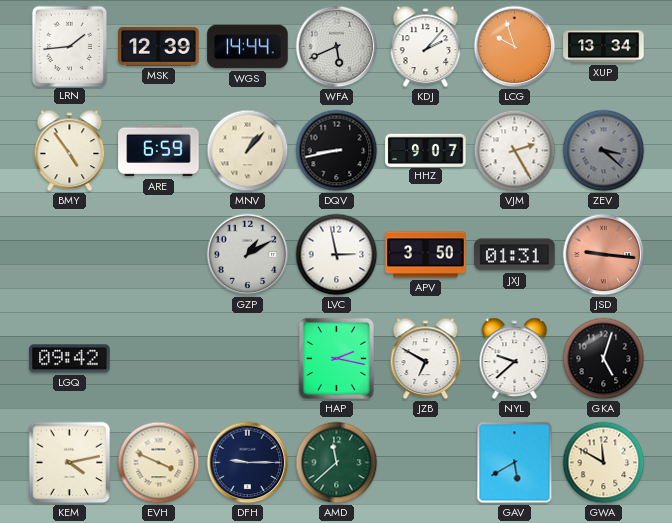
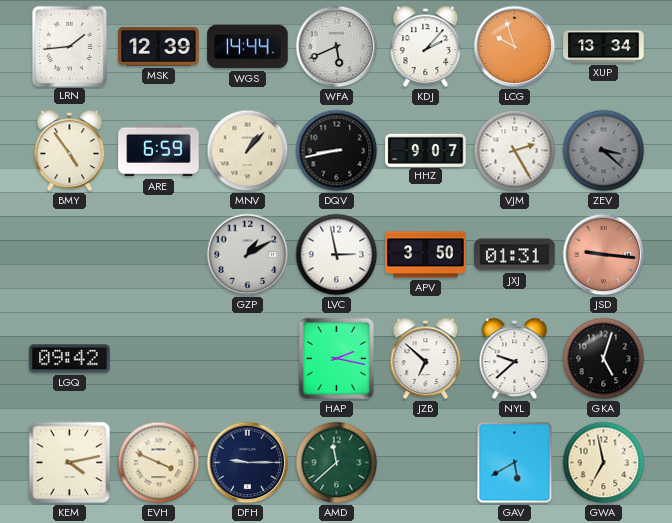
JZB: 6:50 -> 6:52 (426, 359)
GWA: 11:50 -> 6:58 (604, 463)
